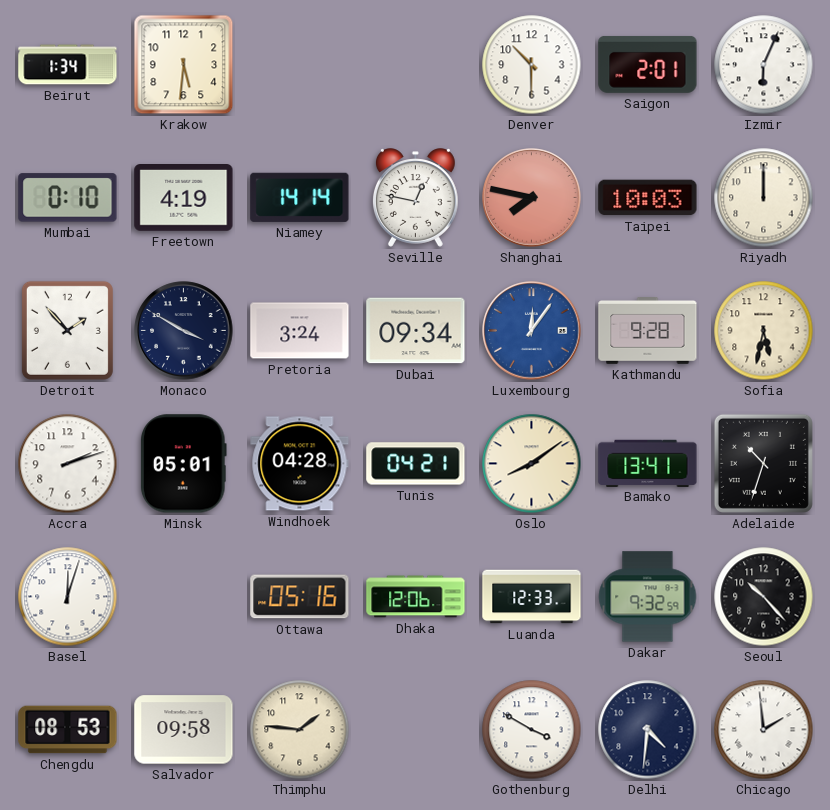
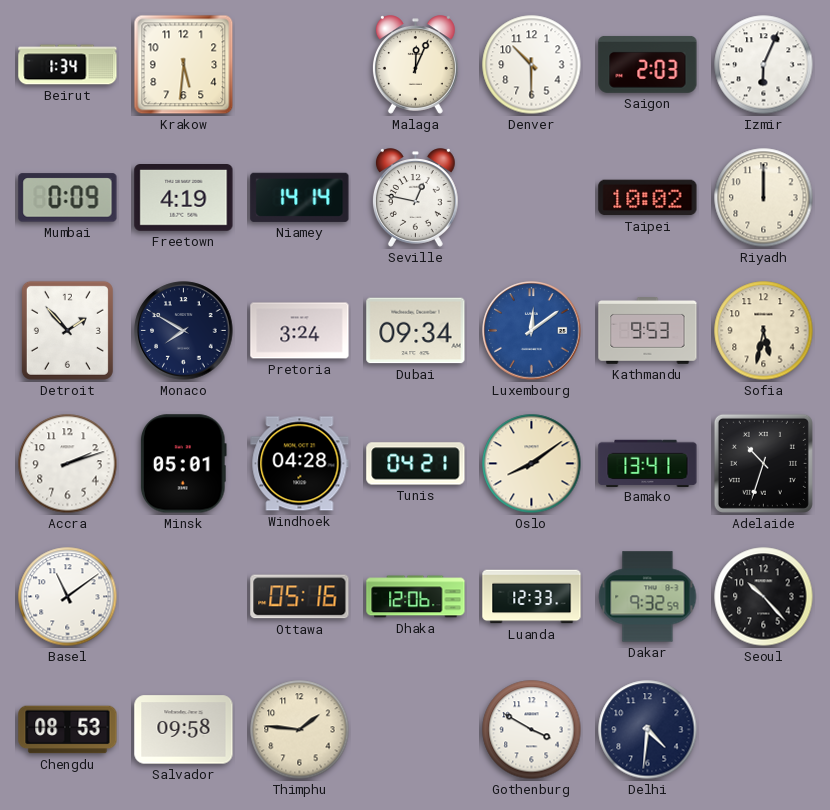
Malaga: none -> 12:04 (415, 65)
Saigon: 2:01 -> 2:03 (648, 64)
Mumbai: 0:10 -> 0:09 (68, 198)
Shanghai: 7:47 -> none (532, 198)
Taipei: 10:03 -> 10:02 (648, 198)
Monaco: 3:50 -> 7:50 (184, 331)
Luxembourg: 12:06 -> 12:09 (532, 331)
Kathmandu: 9:28 -> 9:53 (648, 331)
Basel: 12:03 -> 11:09 (68, 597)
Chicago: 1:59 -> none (764, 730)
